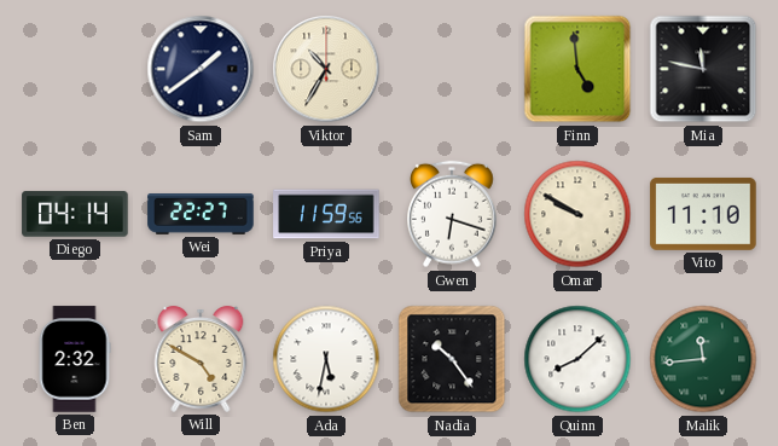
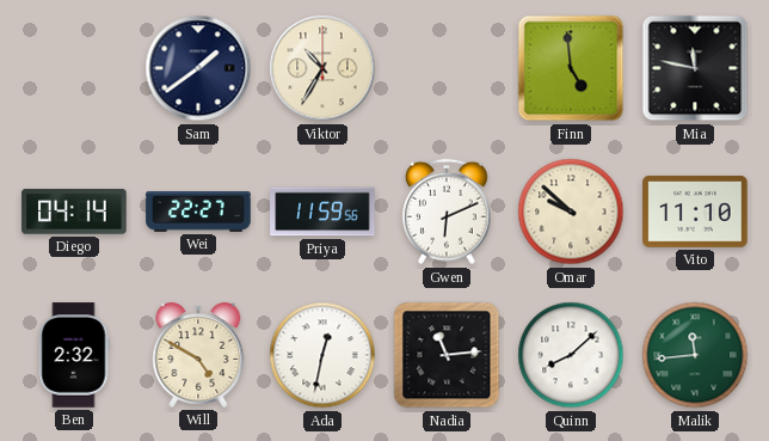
Gwen: 6:18 -> 6:11 (448, 212)
Omar: 9:50 -> 9:52 (571, 212)
Ada: 5:32 -> 12:32 (322, 355)
Nadia: 10:24 -> 11:14 (447, 355)
